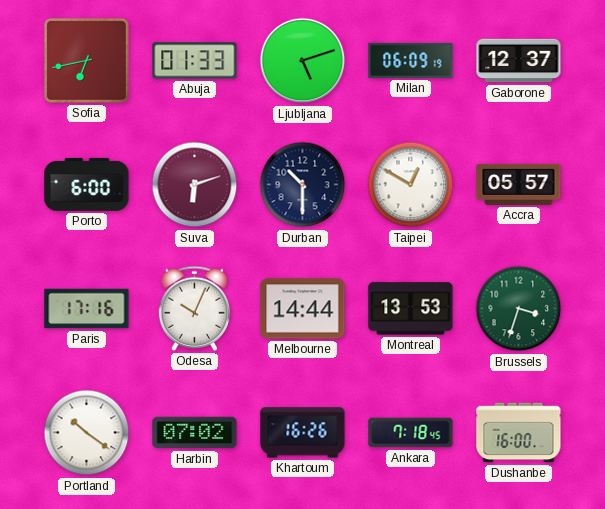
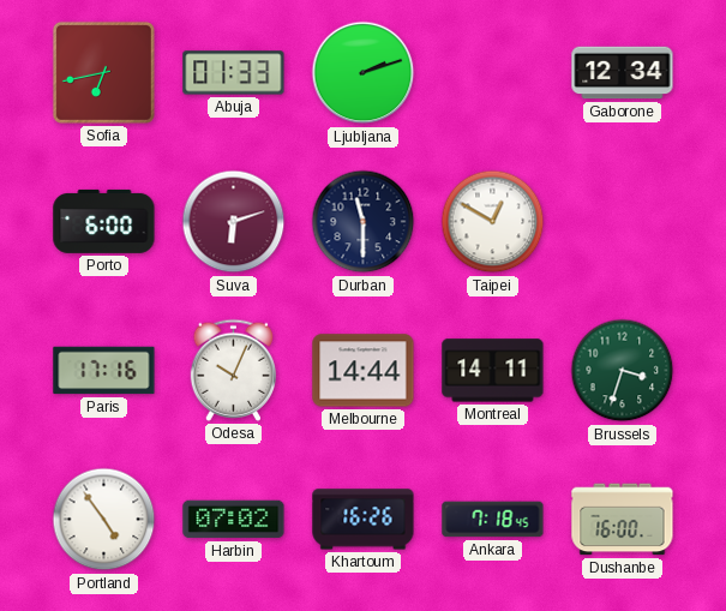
Ljubljana: 5:12 -> 2:12 (364, 73)
Milan: 06:09 -> none (411, 60)
Gaborone: 12:37 -> 12:34 (623, 73)
Durban: 10:30 -> 11:30 (364, 222)
Accra: 05:57 -> none (519, 184)
Montreal: 13:53 -> 14:11 (493, 371)
Portland: 10:21 -> 4:54 (104, 520)
